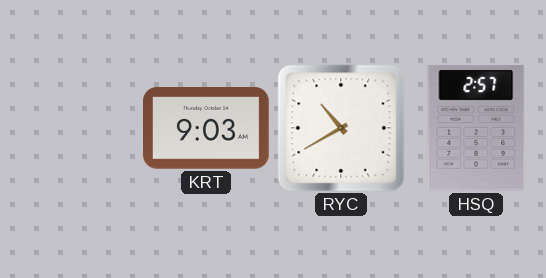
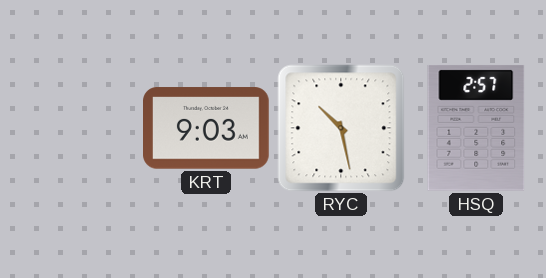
RYC: 10:40 -> 10:28 (341, 128)
